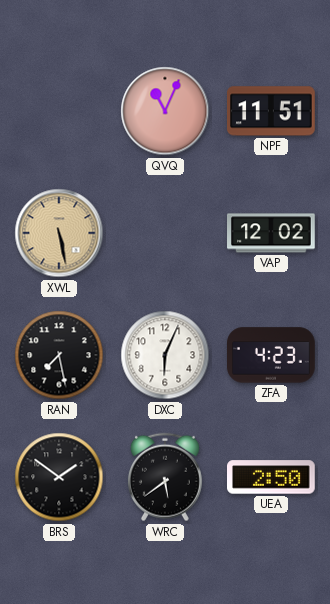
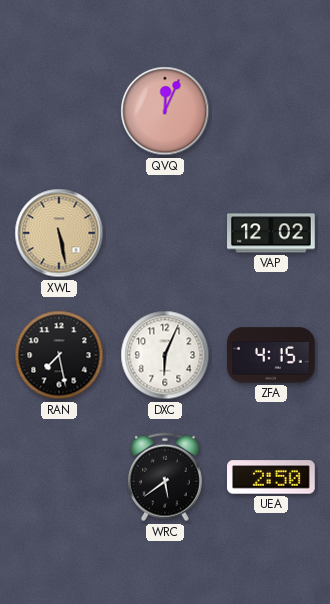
QVQ: 11:04 -> 12:04 (165, 111)
NPF: 11:51 -> none (272, 111)
ZFA: 4:23 -> 4:15 (272, 355)
BRS: 1:51 -> none (59, 477)
